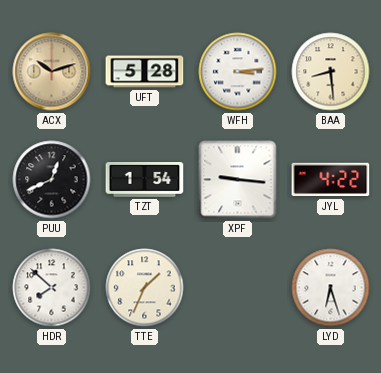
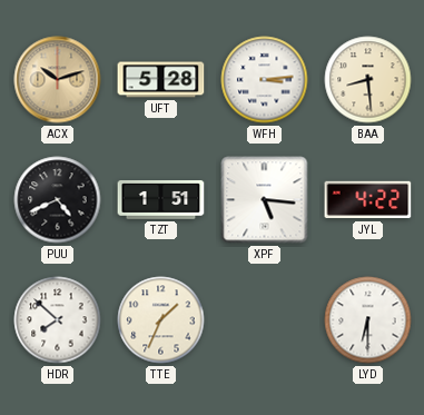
PUU: 12:41 -> 4:41 (58, 200)
TZT: 1:54 -> 1:51 (161, 200)
XPF: 9:16 -> 5:16 (265, 200)
LYD: 6:27 -> 6:30 (368, 320)
